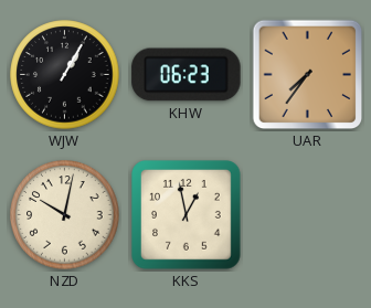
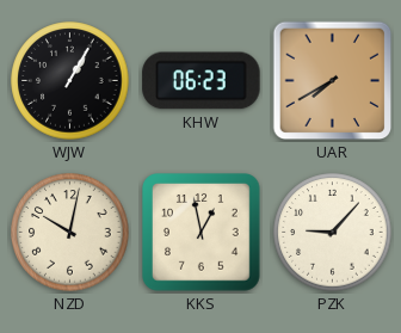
UAR: 7:36 -> 7:40 (333, 81)
PZK: none -> 9:07 (333, 233)
